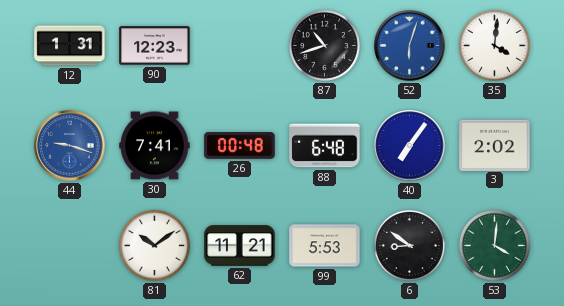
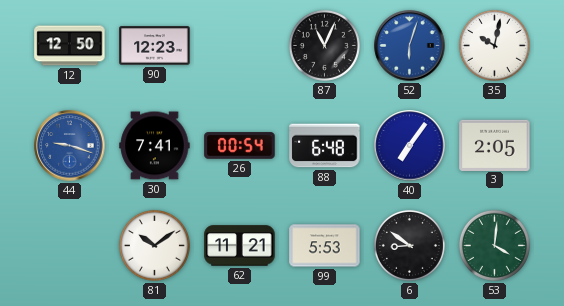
12: 1:31 -> 12:50 (70, 46)
87: 10:42 -> 11:04 (324, 45)
35: 4:01 -> 10:02 (494, 45)
26: 00:48 -> 00:54 (240, 146)
3: 2:02 -> 2:05 (495, 145)
